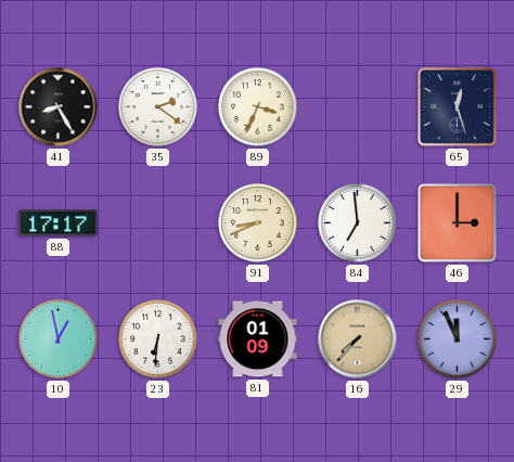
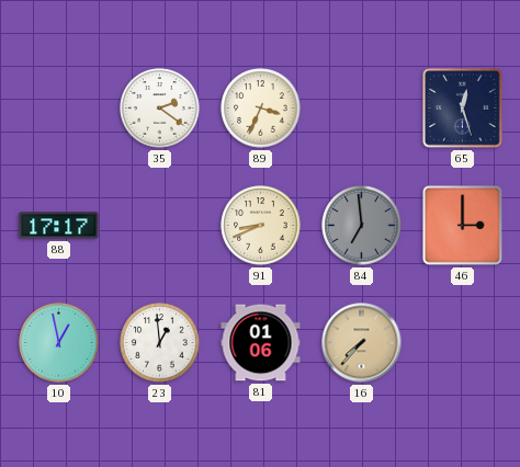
41: 8:25 -> none (59, 107)
84 dial: white -> grey (362, 226)
23: 6:31 -> 12:59 (160, 343)
81: 01:09 -> 01:06 (261, 343)
29: 11:56 -> none (458, 339)
